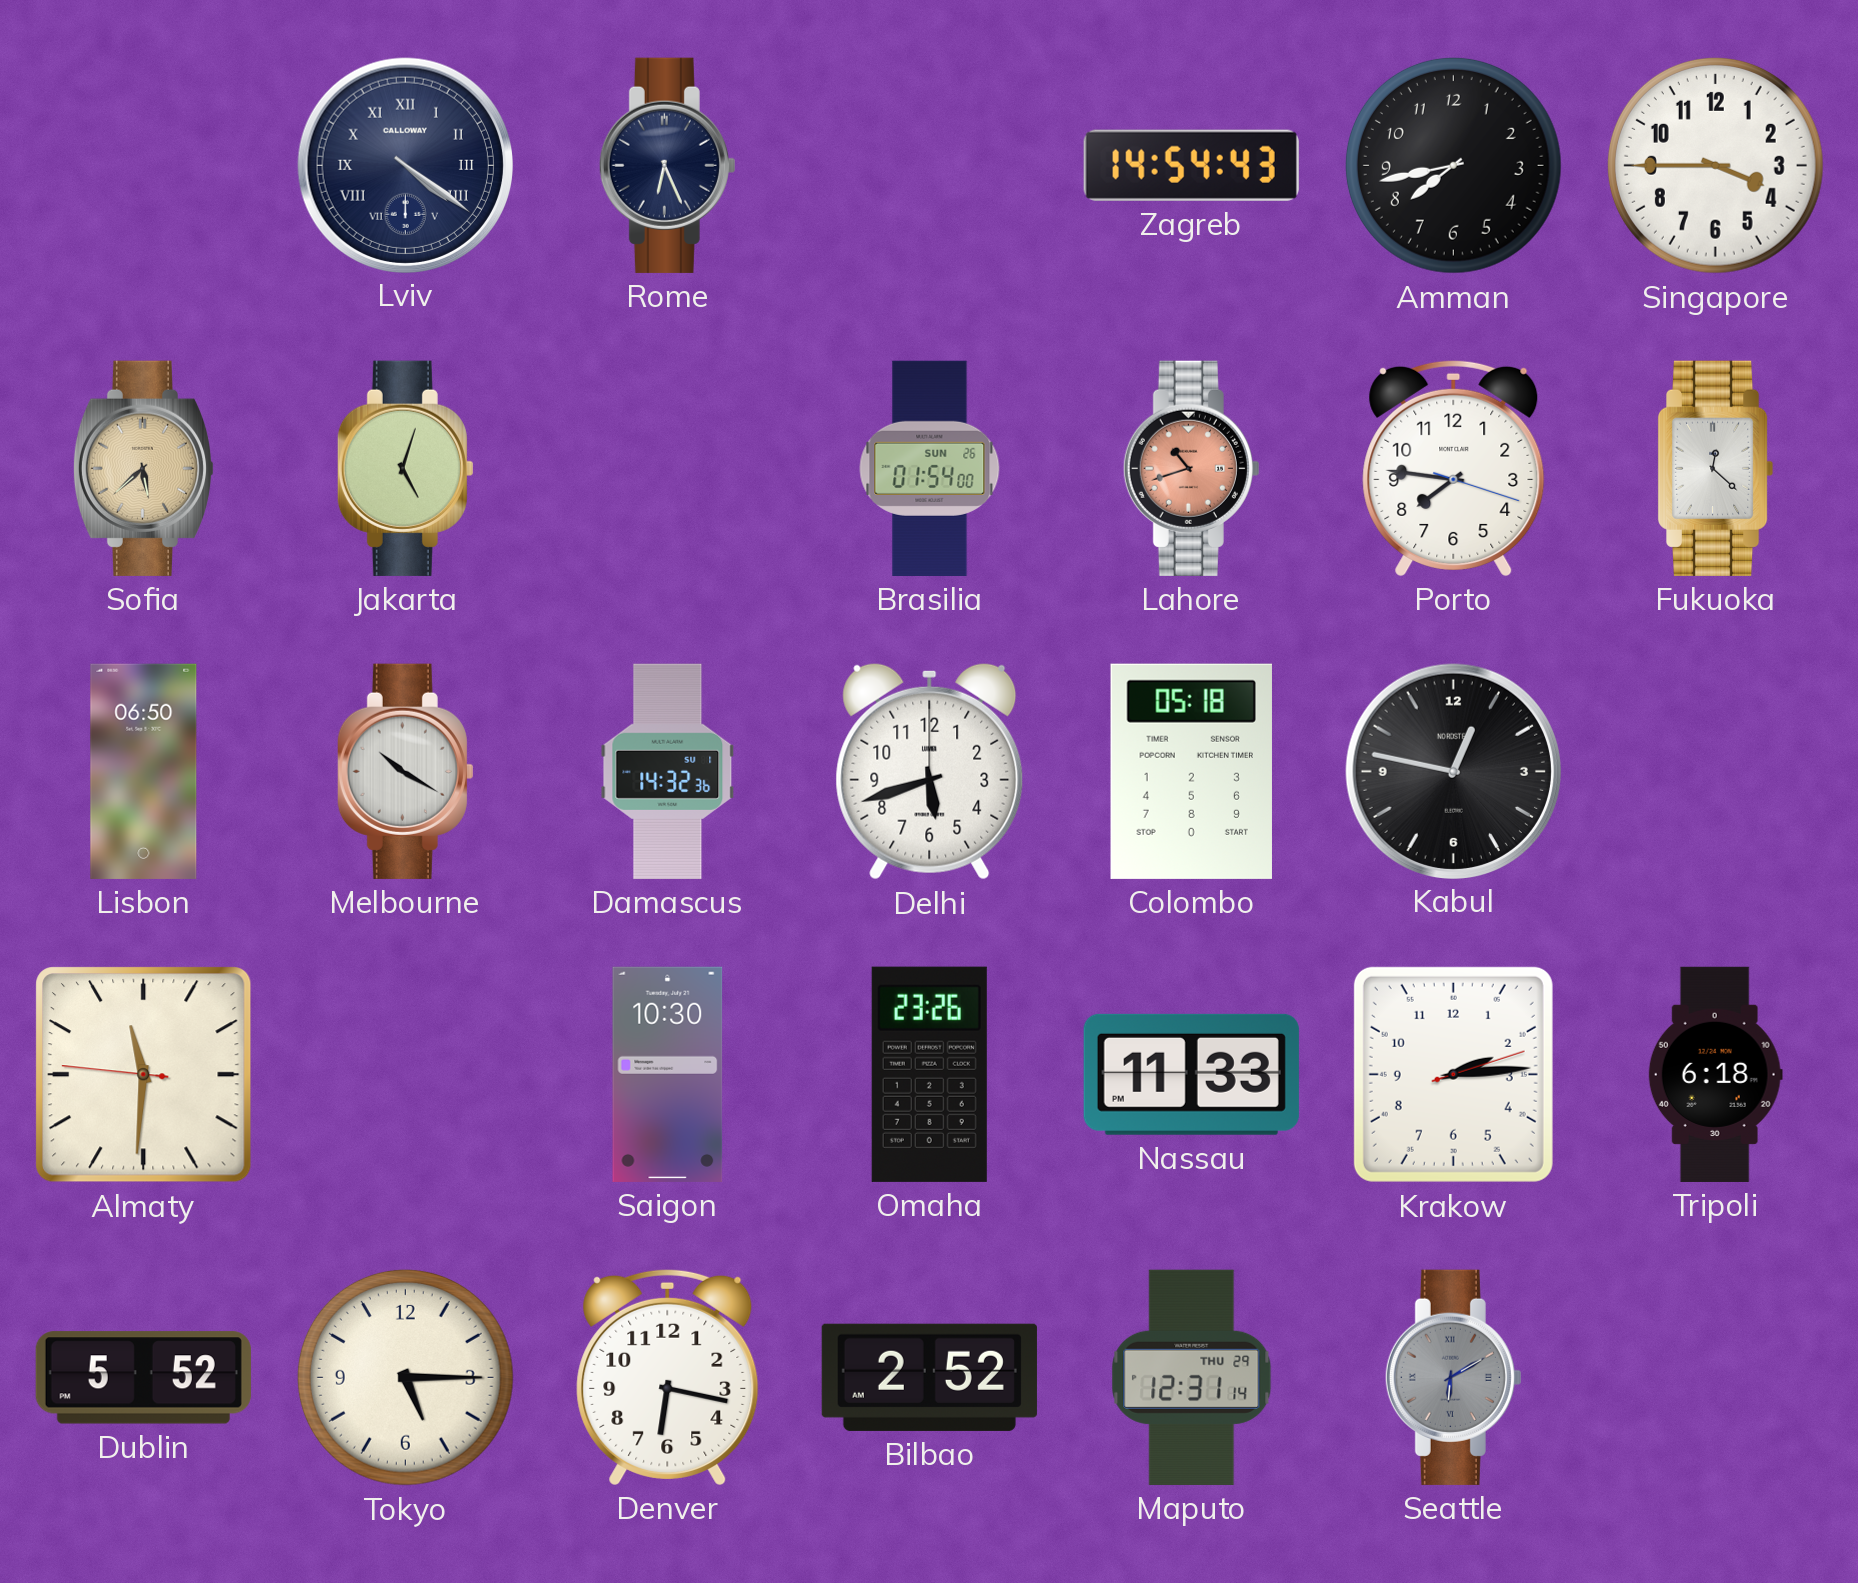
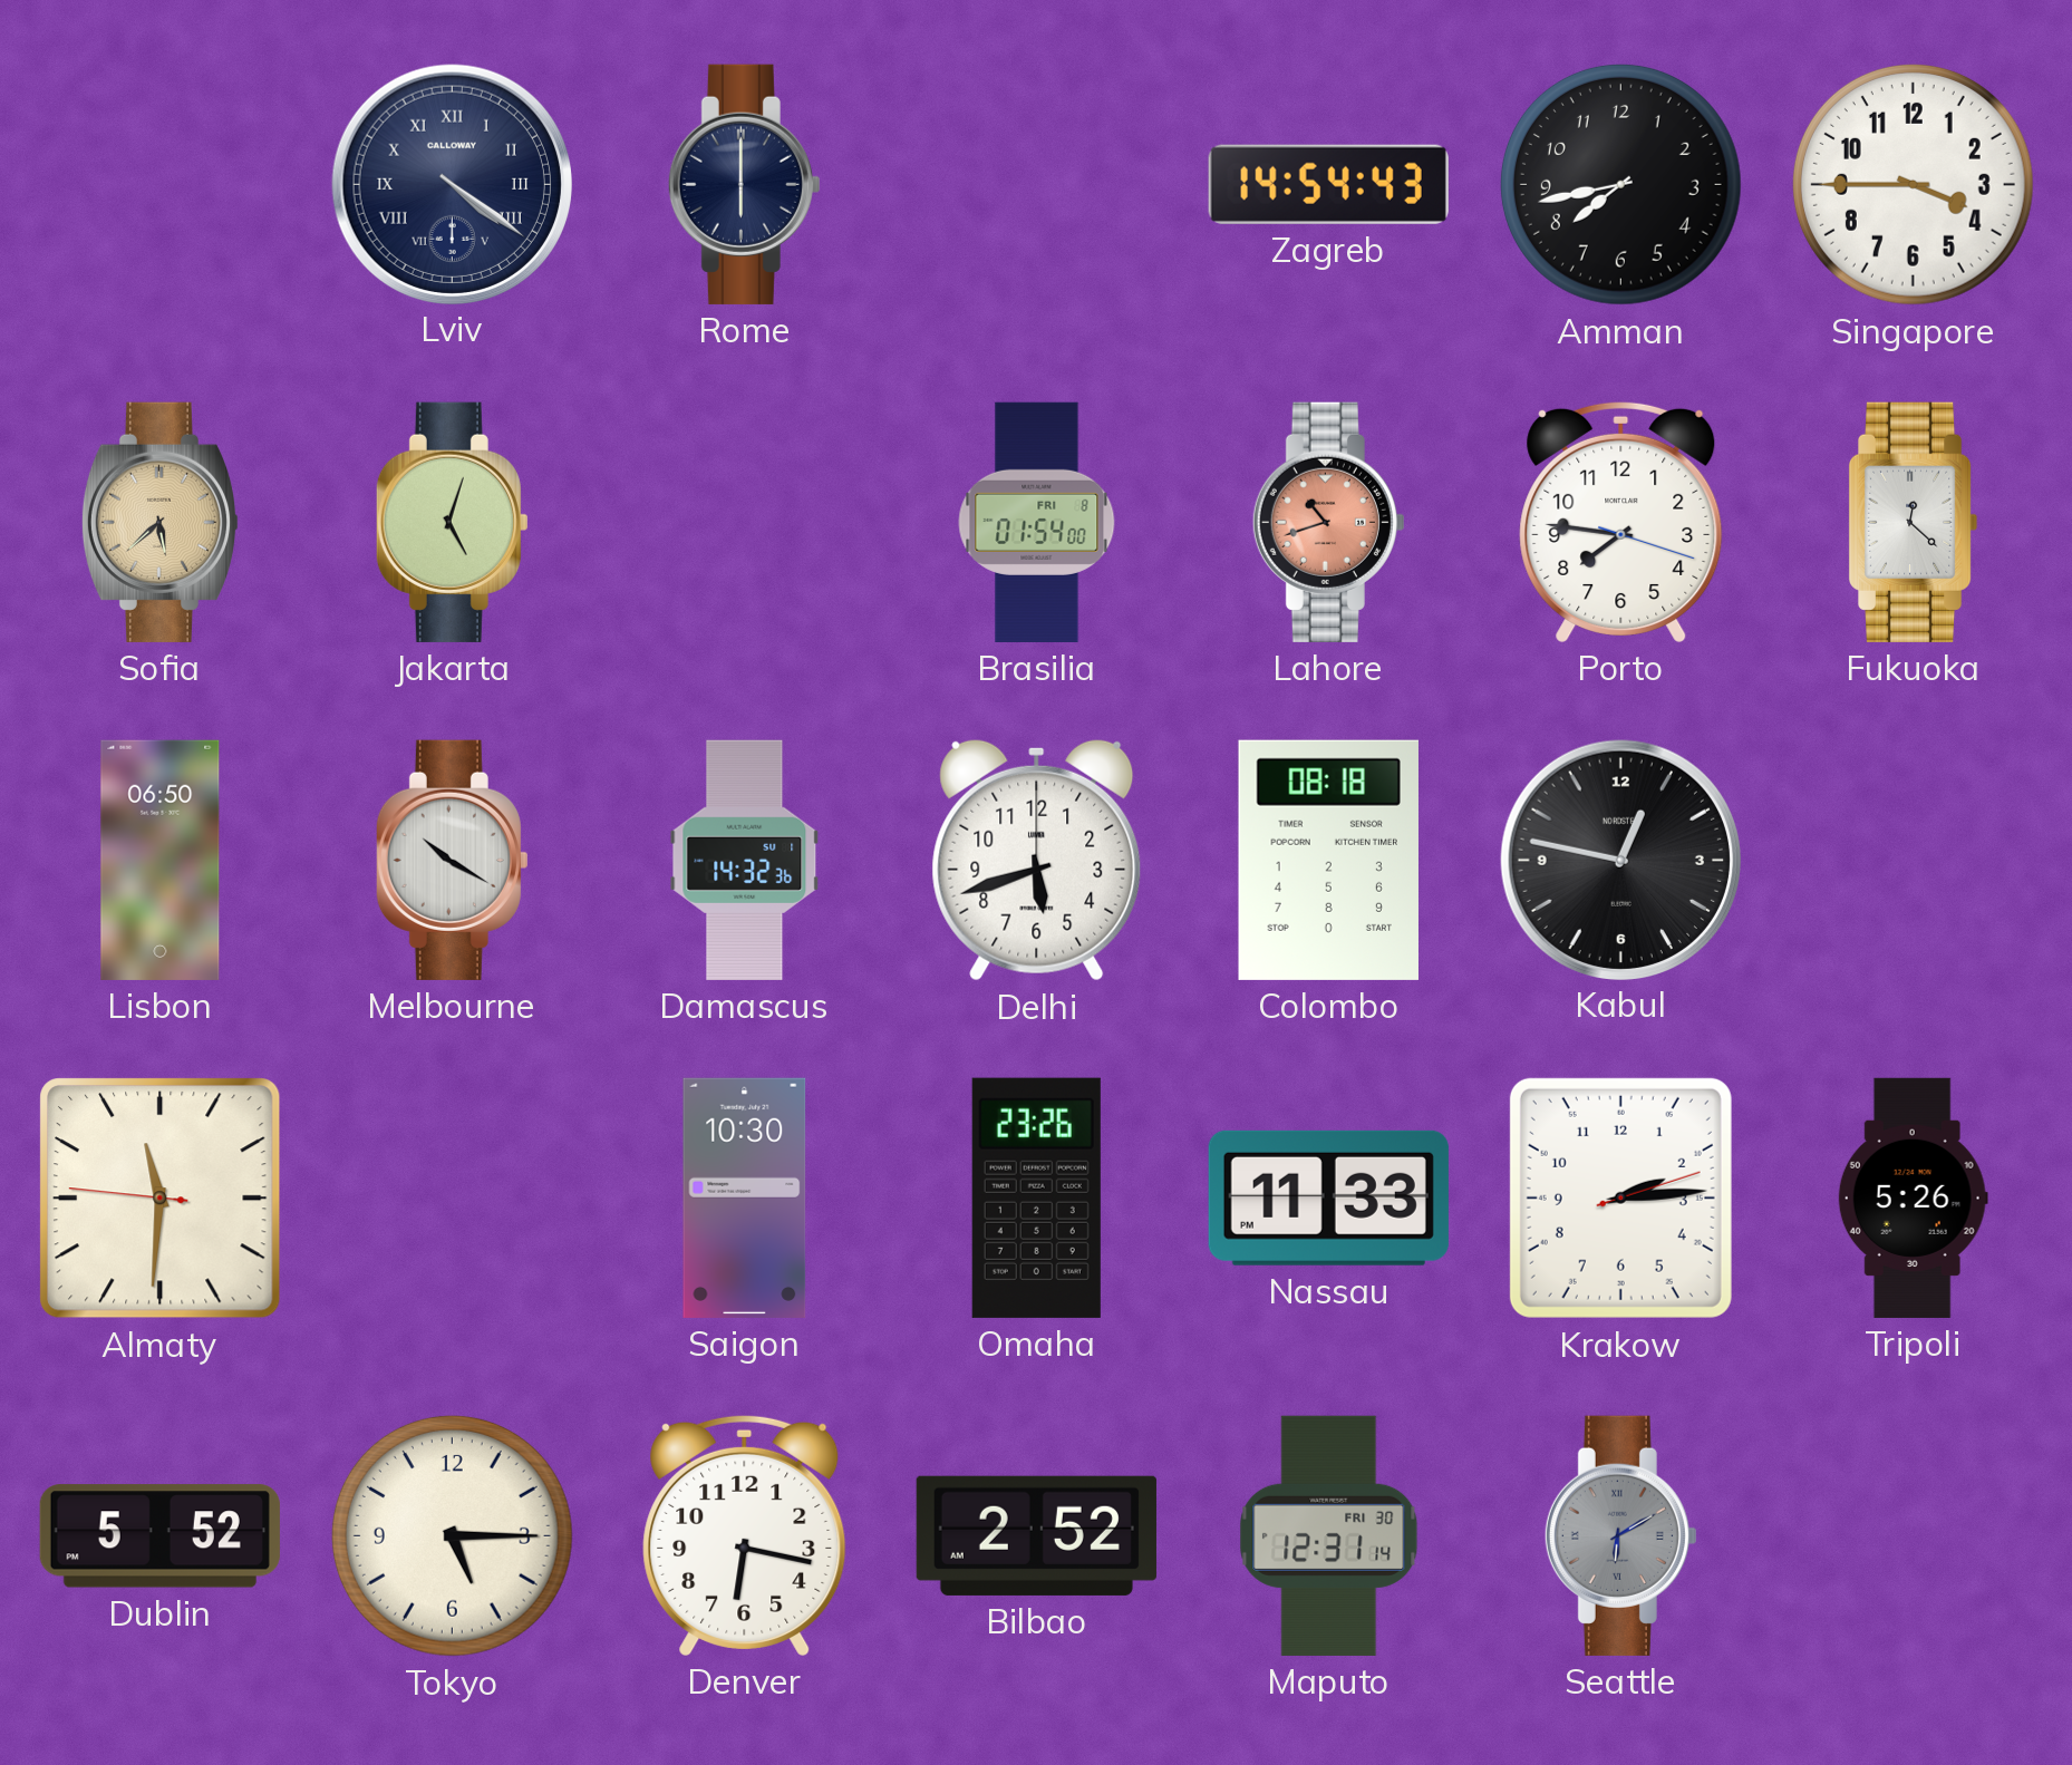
Rome: 6:26 -> 6:00 (744, 184)
Brasilia date: SUN 26 -> FRI 8 (1037, 522)
Colombo: 05:18 -> 08:18 (1328, 860)
Tripoli: 6:18 -> 5:26 (1913, 1197)
Maputo date: THU 29 -> FRI 30 (1329, 1535)
